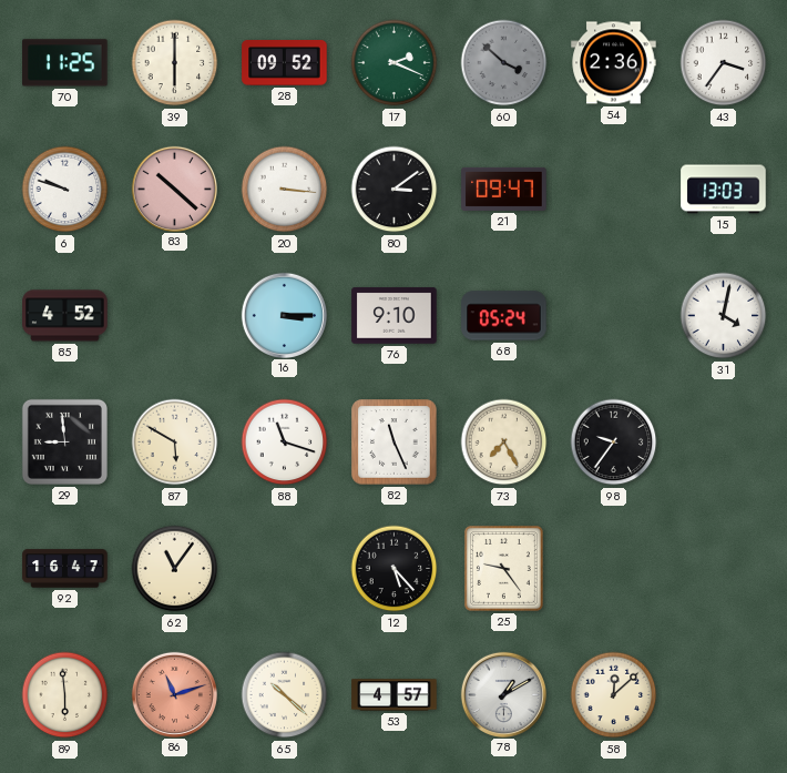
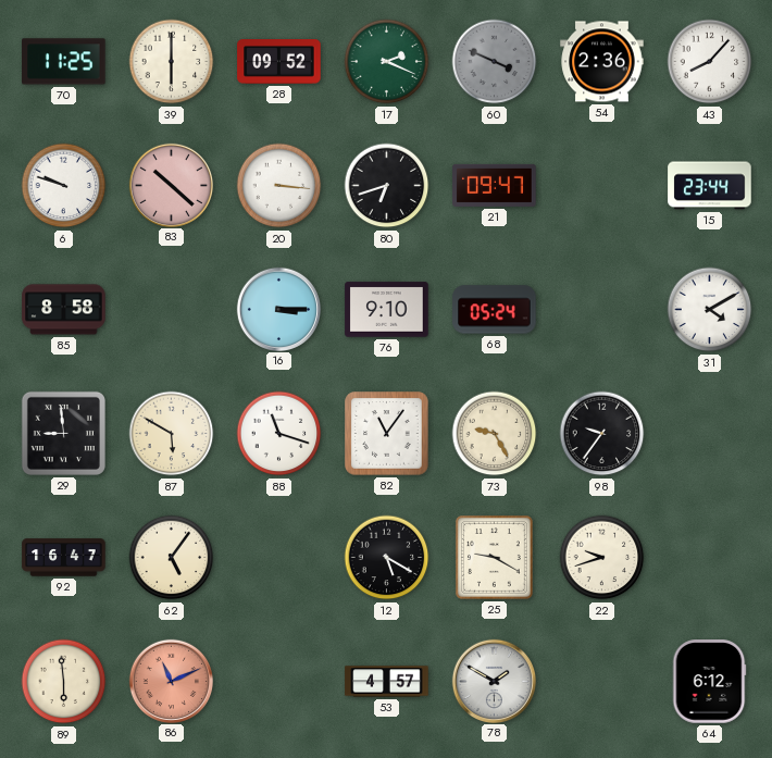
60: 3:52 -> 3:49 (495, 62)
43: 3:36 -> 8:07 (710, 62)
80: 3:09 -> 6:42 (387, 186)
15: 13:03 -> 23:44 (710, 186)
85: 4:52 -> 8:58 (64, 310)
31: 4:02 -> 4:10 (710, 310)
82: 11:26 -> 11:06 (387, 434)
73: 7:25 -> 9:25 (495, 434)
62: 11:06 -> 5:06 (172, 558)
12: 5:23 -> 5:20 (387, 558)
25: 9:24 -> 9:20 (495, 558)
22: none -> 9:42 (602, 558)
86: 11:12 -> 11:11 (171, 681)
65: 10:22 -> none (285, 695)
78: 1:10 -> 1:50 (494, 681)
58: 12:08 -> none (614, 695)
64: none -> 6:12 (709, 682)
